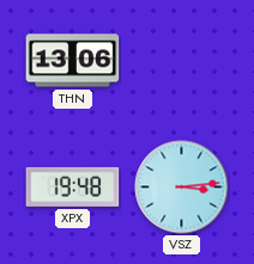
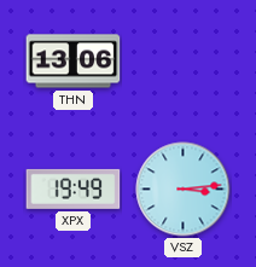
XPX: 19:48 -> 19:49 (74, 188)
